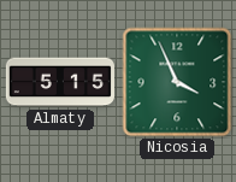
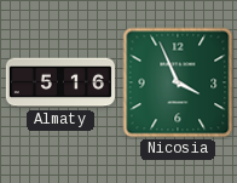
Almaty: 5:15 -> 5:16 (60, 82)
